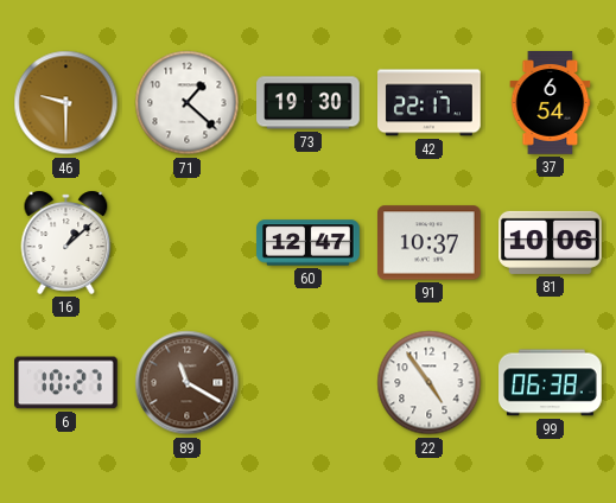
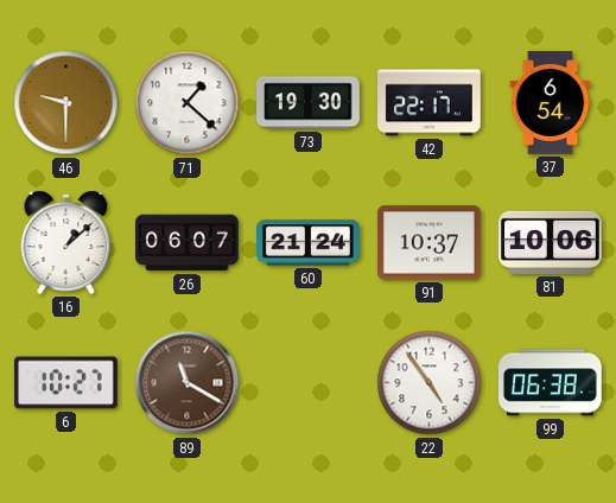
26: none -> 06:07 (188, 243)
60: 12:47 -> 21:24 (309, 243)
